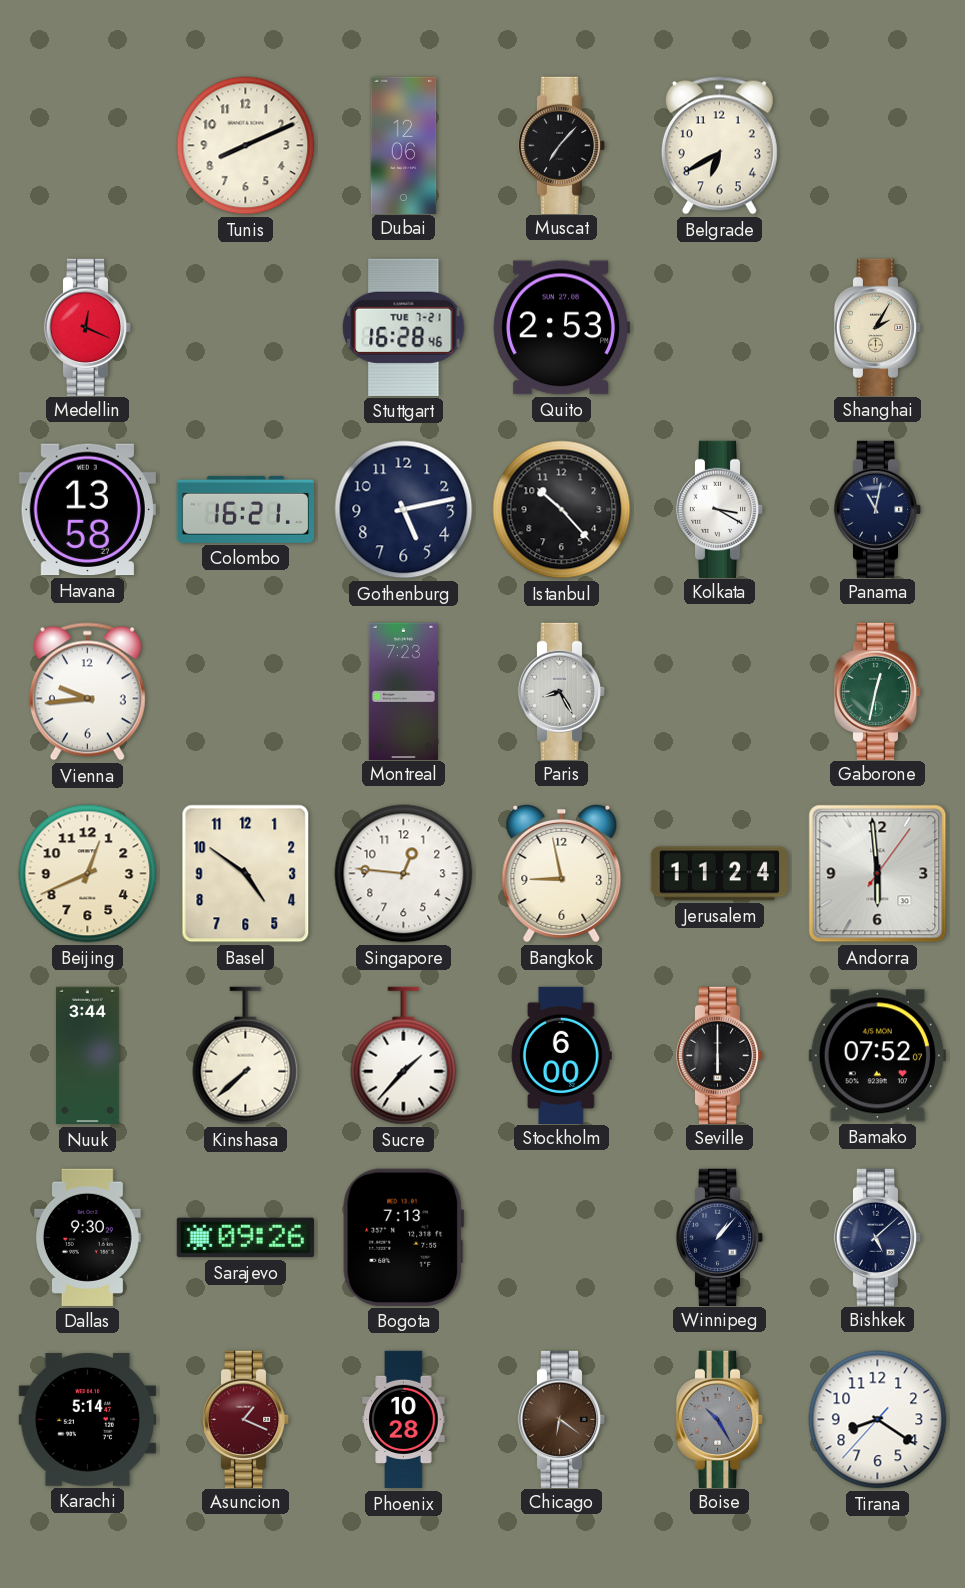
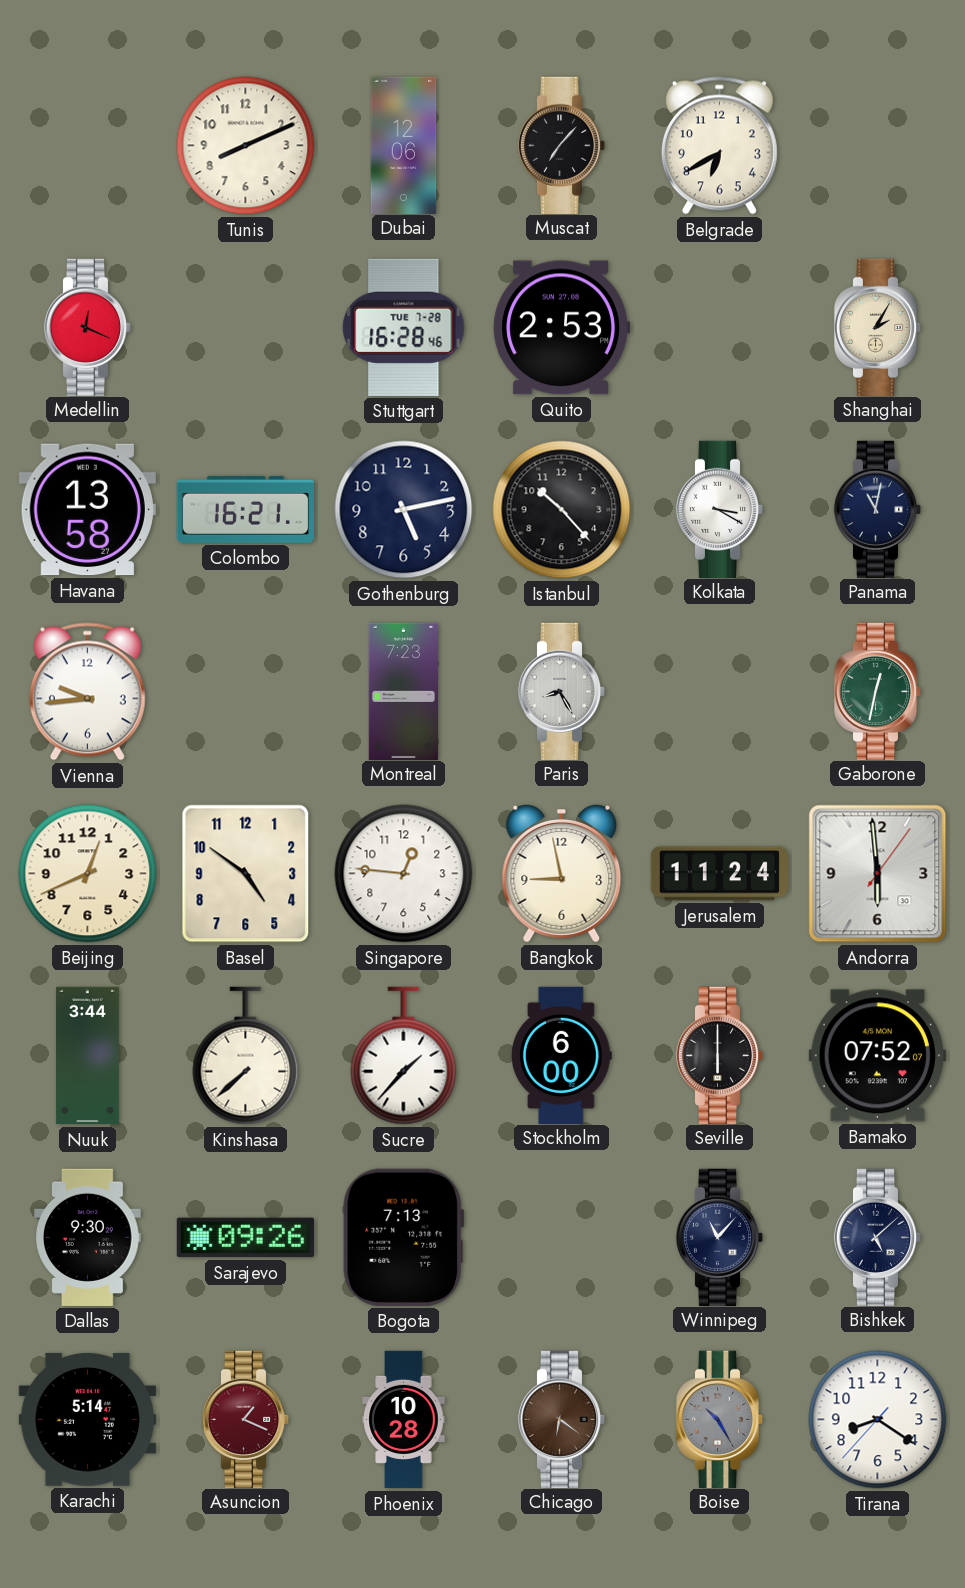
Stuttgart date: TUE 7-21 -> TUE 7-28 (404, 327)
Winnipeg: 1:07 -> 11:07 (720, 1237)
